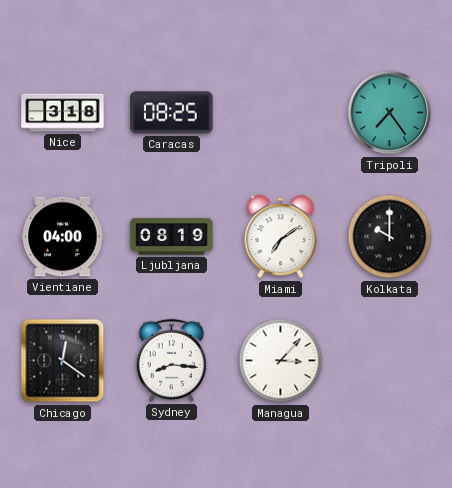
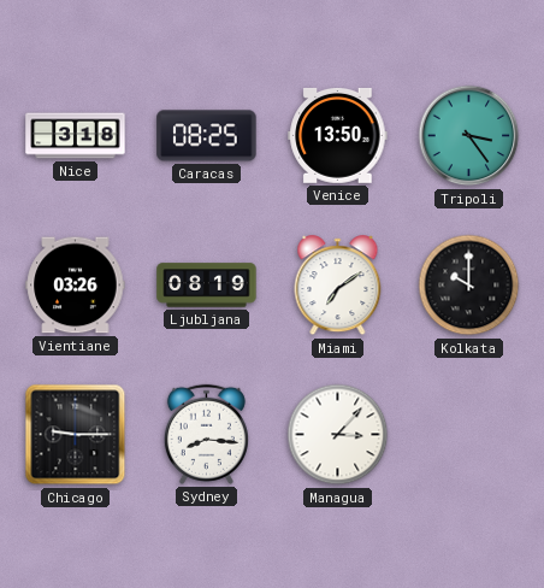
Venice: none -> 13:50 (338, 135)
Tripoli: 7:24 -> 3:24 (469, 136)
Vientiane: 04:00 -> 03:26 (76, 286)
Chicago: 12:21 -> 9:15 (76, 435)
